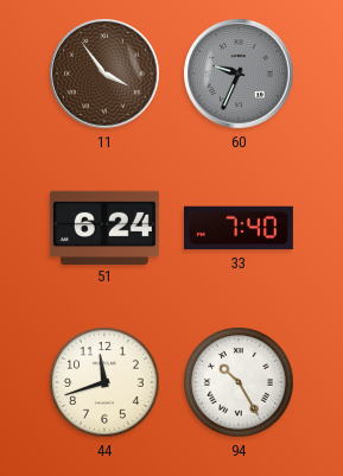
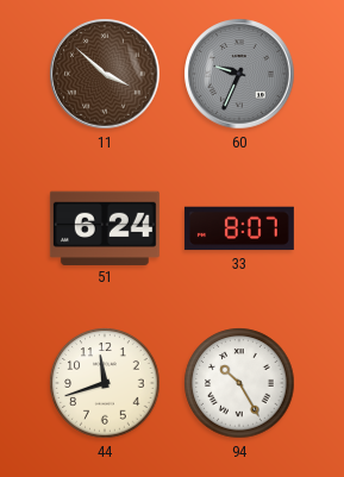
11: 3:54 -> 3:52 (105, 74)
33: 7:40 -> 8:07 (239, 228)
